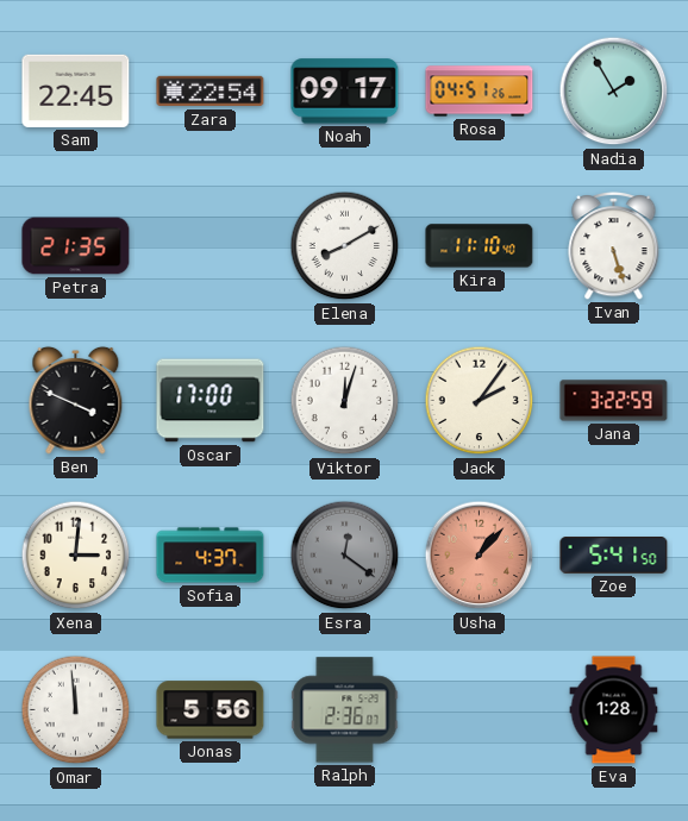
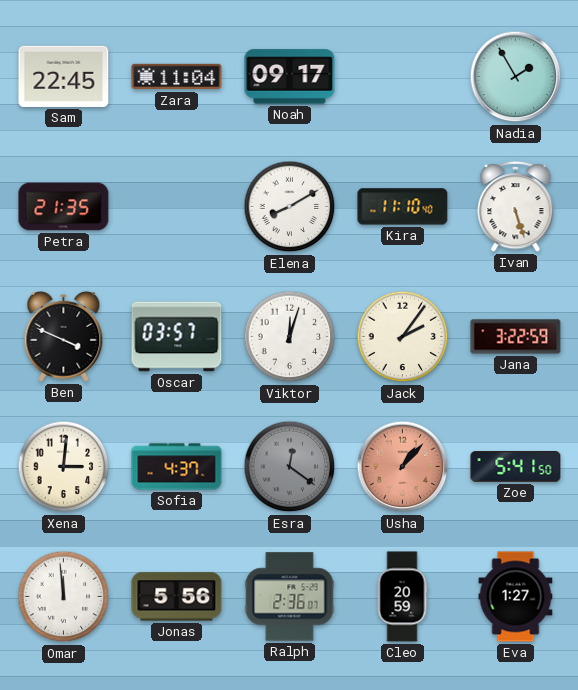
Zara: 22:54 -> 11:04 (177, 77)
Rosa: 04:51 -> none (480, 92)
Oscar: 17:00 -> 03:57 (177, 337)
Cleo: none -> 20:59 (402, 597)
Eva: 1:28 -> 1:27 (516, 597)
